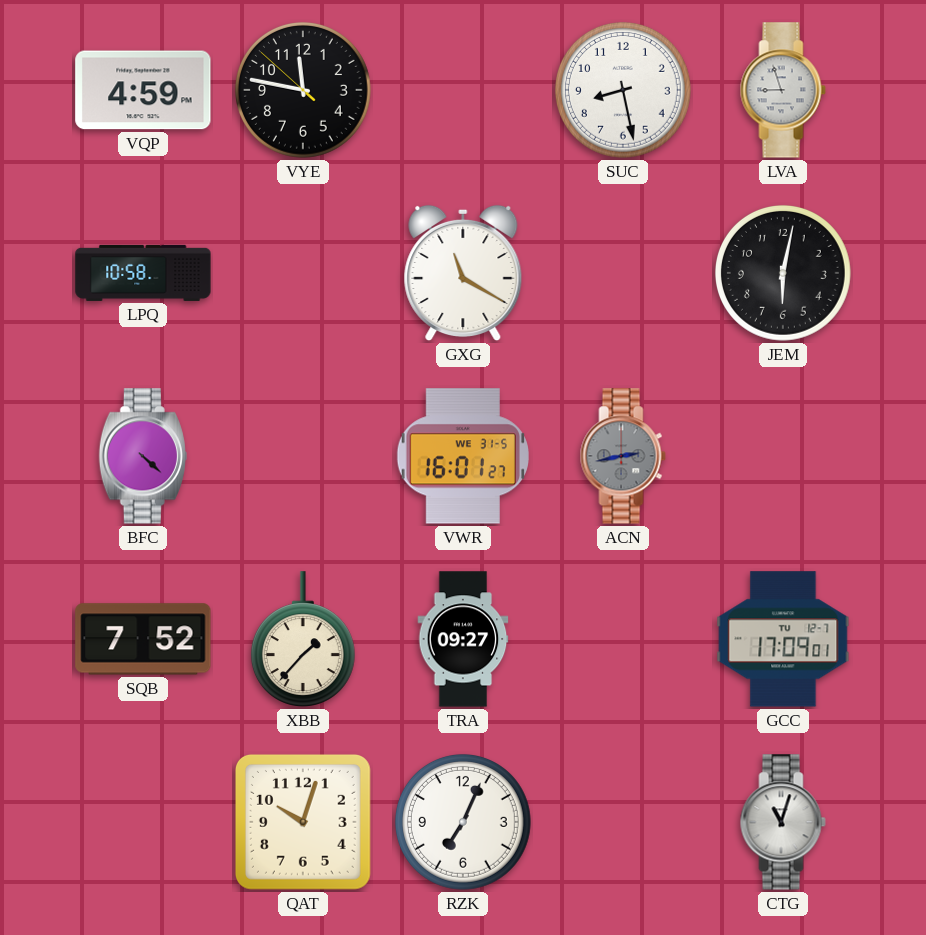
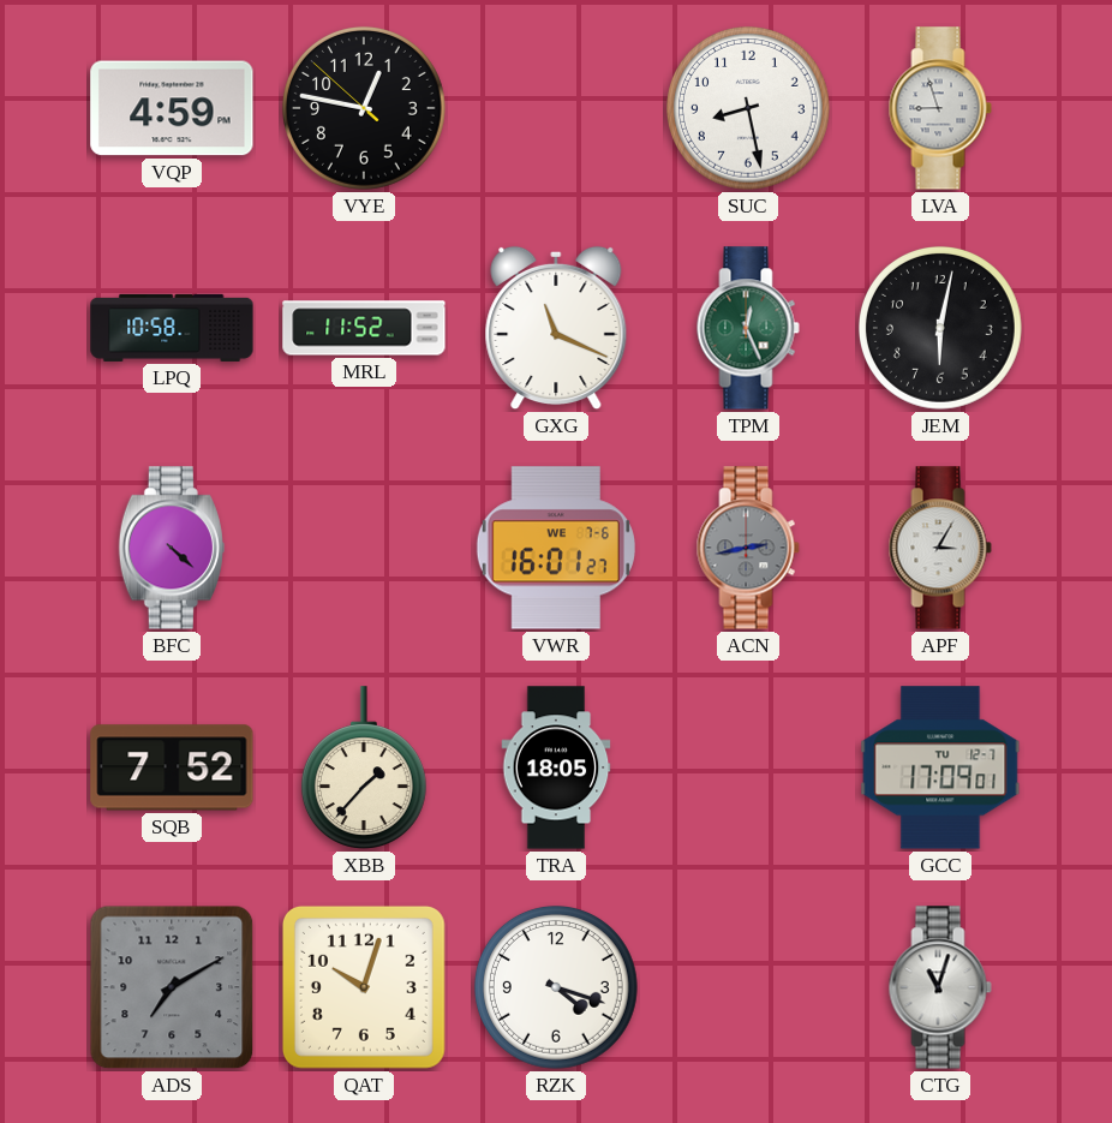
VYE: 11:46 -> 12:46 (364, 108)
MRL: none -> 11:52 (364, 328)
GXG: 11:20 -> 11:19 (556, 328)
TPM: none -> 12:26 (748, 328)
VWR date: WE 31-5 -> WE 7-6 (556, 548)
APF: none -> 3:05 (940, 548)
TRA: 09:27 -> 18:05 (556, 767)
ADS: none -> 7:10 (172, 987)
RZK: 7:04 -> 4:18 (556, 987)
